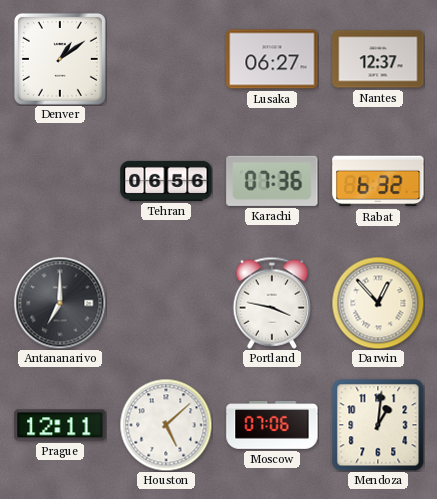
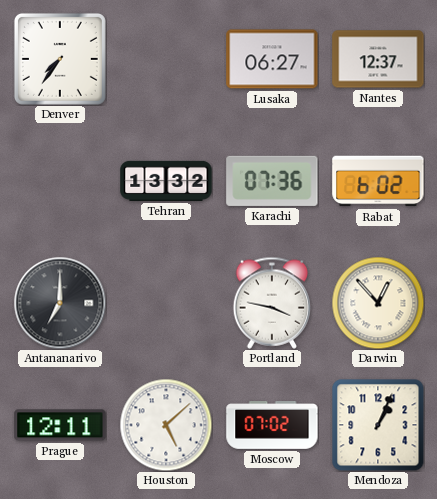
Denver: 1:09 -> 7:36 (60, 59)
Tehran: 06:56 -> 13:32 (166, 181)
Rabat: 6:32 -> 6:02 (378, 181)
Moscow: 07:06 -> 07:02 (272, 426)
Mendoza: 1:01 -> 1:04 (378, 425)
